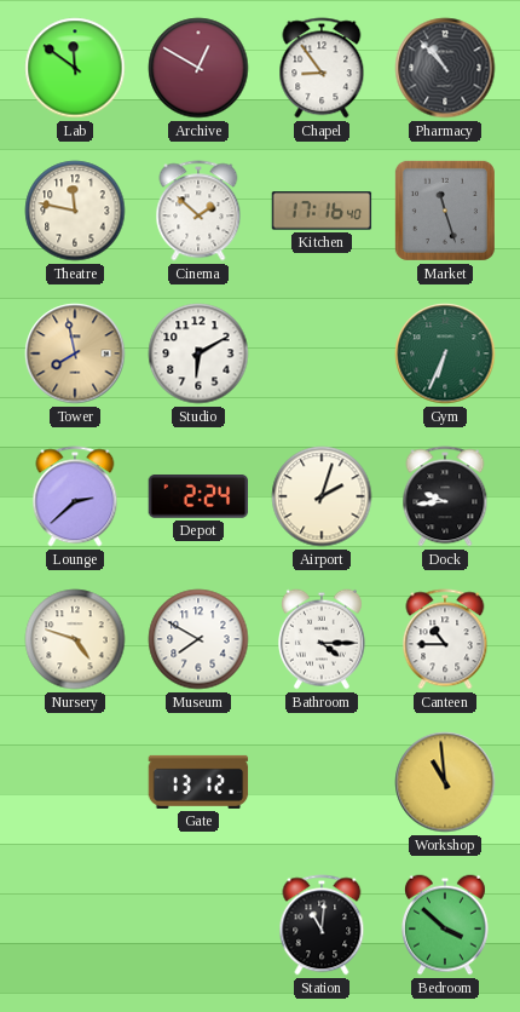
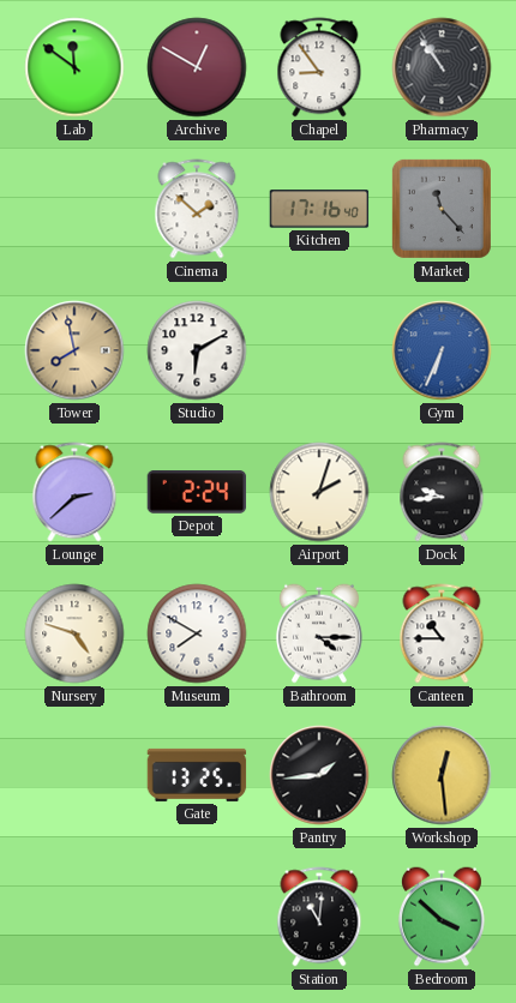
Pharmacy: 10:53 -> 10:54 (442, 67)
Theatre: 11:47 -> none (75, 211)
Market: 11:27 -> 11:23 (442, 209)
Gym dial: green -> blue (442, 350)
Gate: 13:12 -> 13:25 (197, 775)
Pantry: none -> 1:44 (319, 775)
Workshop: 10:59 -> 12:29 (442, 775)
